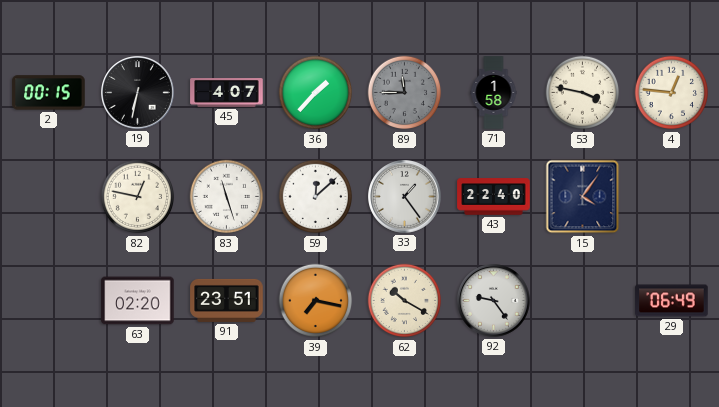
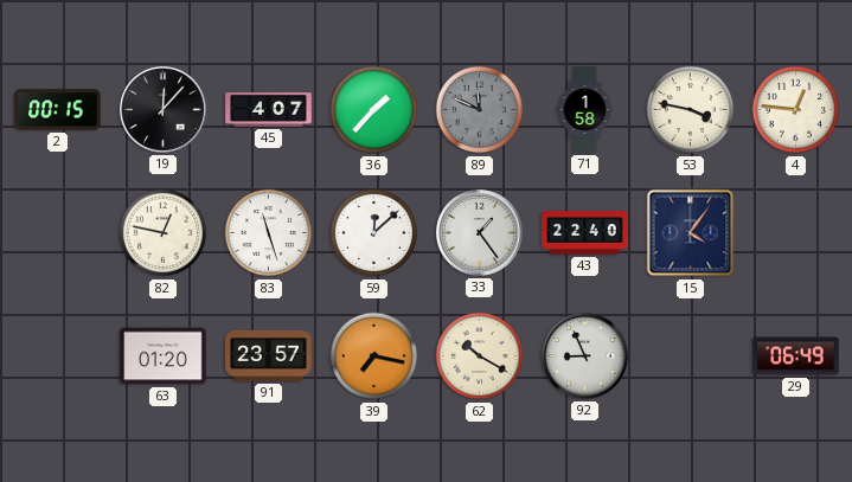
19: 6:32 -> 12:07 (164, 110)
89: 11:45 -> 11:49 (480, 110)
63: 02:20 -> 01:20 (164, 356)
91: 23:51 -> 23:57 (269, 355)
92: 9:24 -> 8:56 (585, 356)
